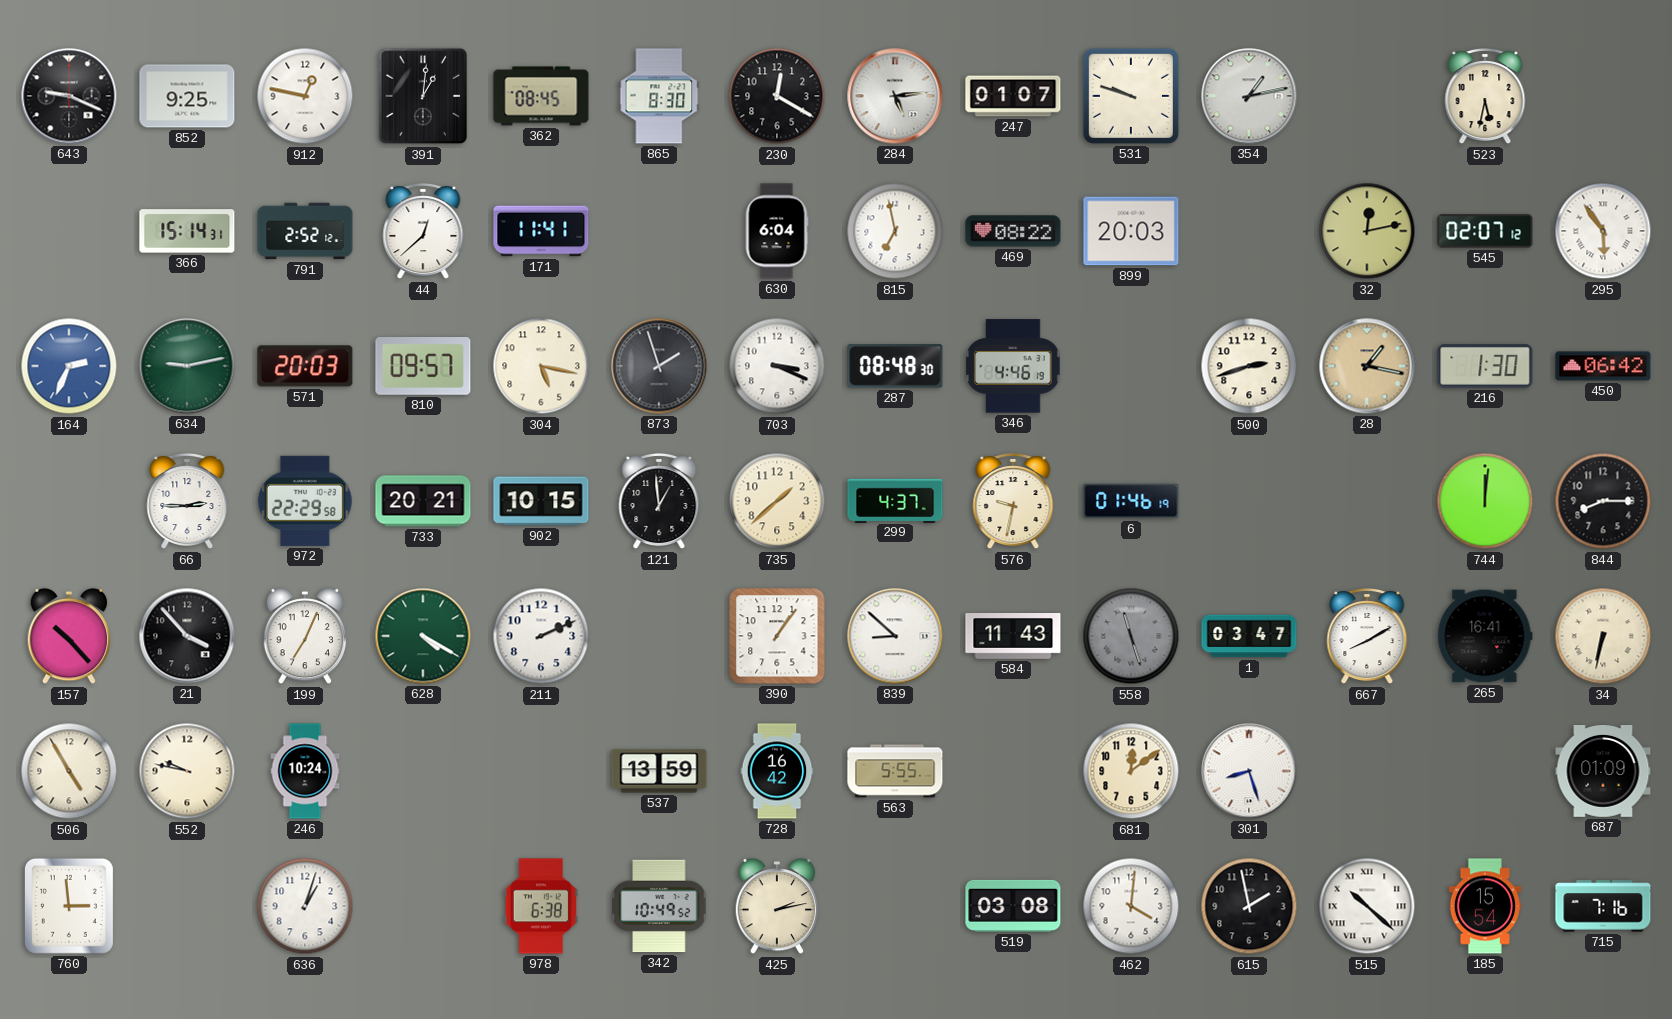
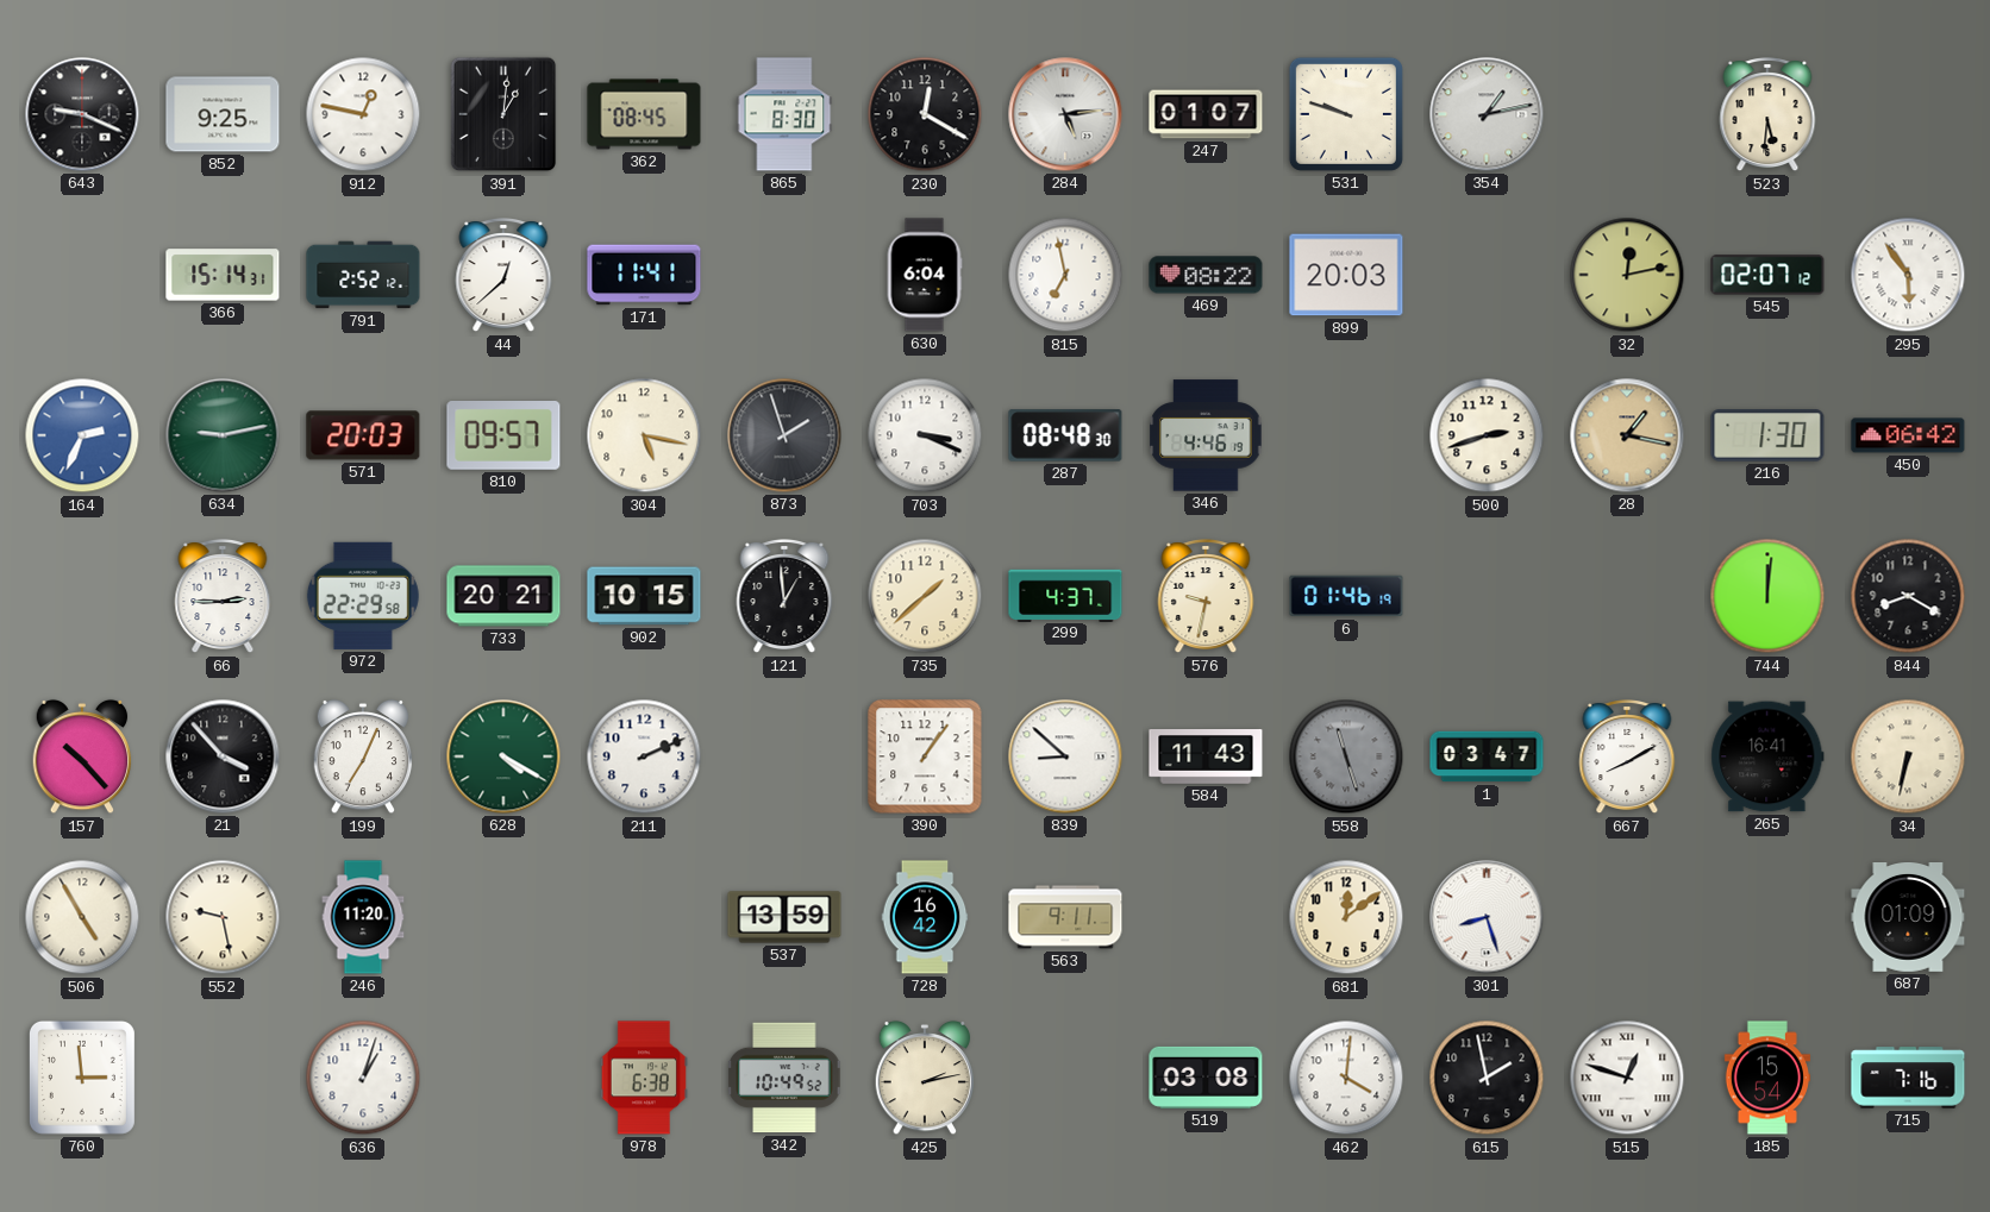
523: 5:32 -> 5:31 (1767, 115)
844: 8:15 -> 8:20 (1908, 596)
552: 9:47 -> 9:28 (223, 917)
246: 10:24 -> 11:20 (363, 917)
563: 5:55 -> 9:11 (1065, 917)
515: 10:22 -> 12:48 (1627, 1078)
